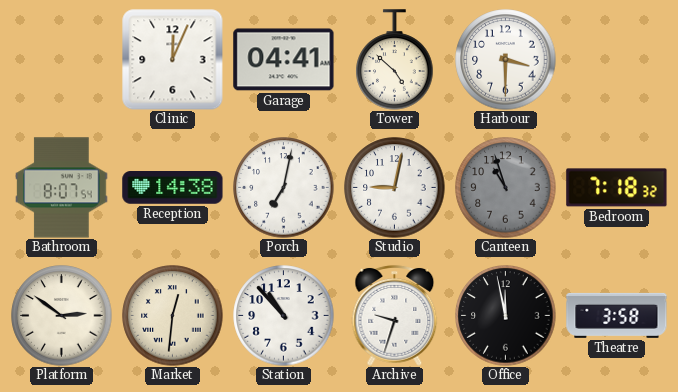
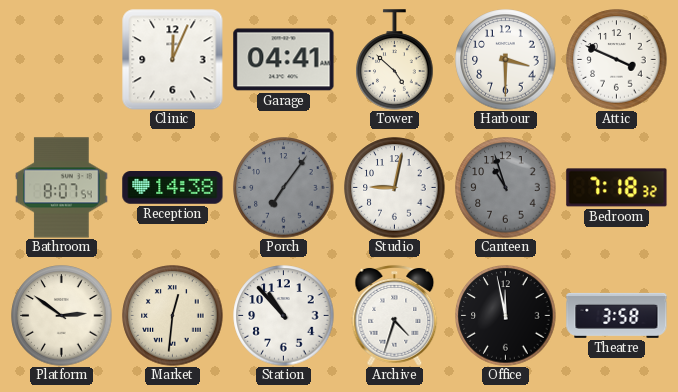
Attic: none -> 3:49 (617, 60)
Porch: 7:02 -> 7:06 (284, 188)
Porch dial: white -> grey (284, 188)
Archive: 9:33 -> 4:33 (395, 315)
